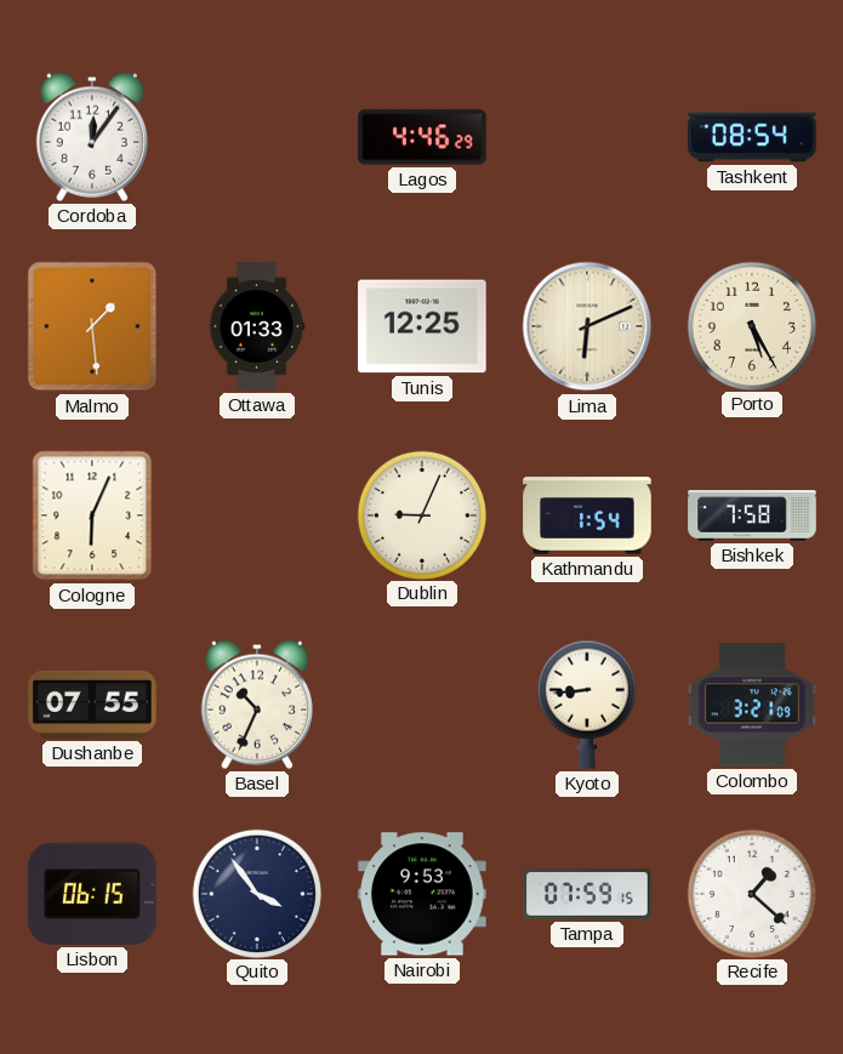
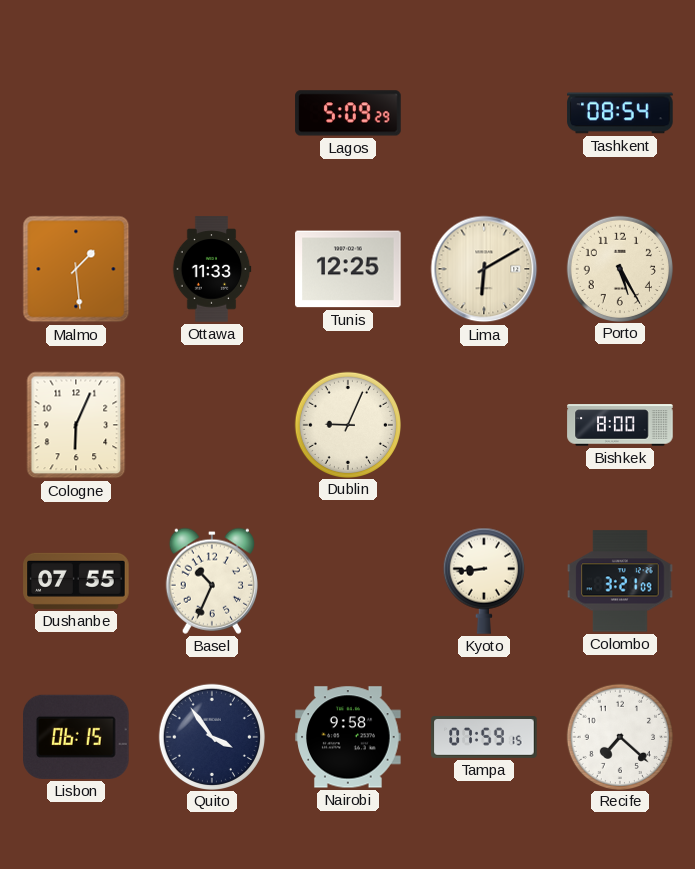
Cordoba: 12:06 -> none (92, 137)
Lagos: 4:46 -> 5:09 (348, 113)
Ottawa: 01:33 -> 11:33 (212, 269)
Lima: 6:11 -> 6:10 (484, 269)
Kathmandu: 1:54 -> none (587, 515)
Bishkek: 7:58 -> 8:00 (620, 425)
Nairobi: 9:53 -> 9:58 (348, 737)
Recife: 1:22 -> 7:22 (619, 736)
